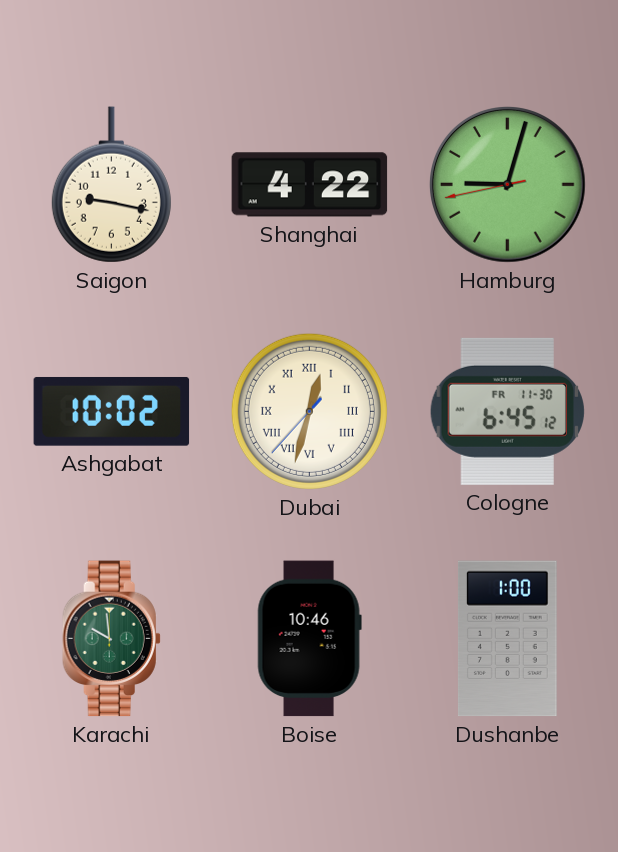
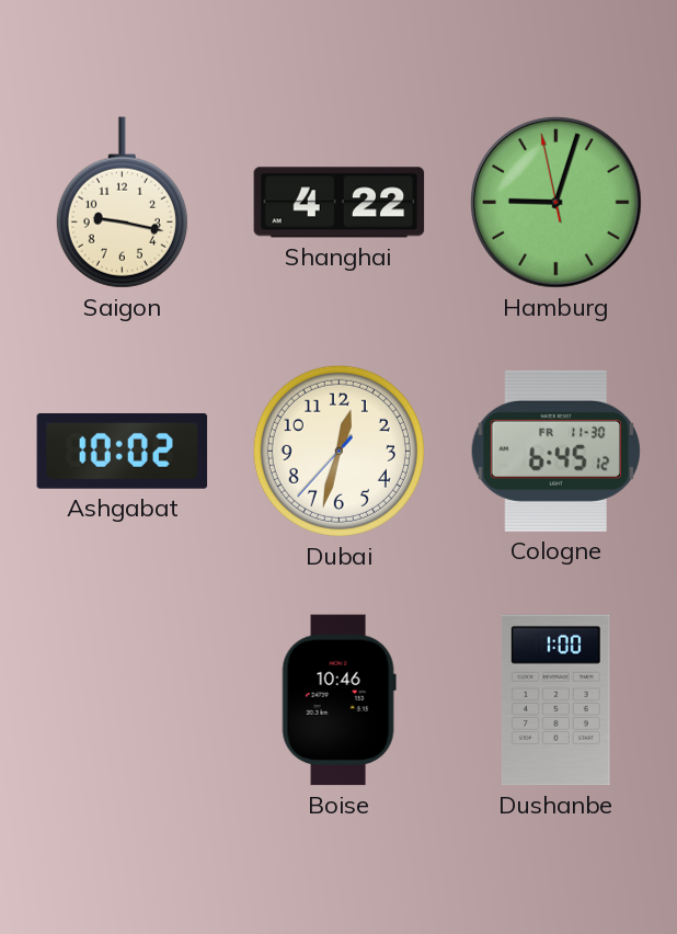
Hamburg: 9:02:43 -> 9:02:58 (556, 203)
Dubai numerals: Roman -> Arabic (338, 451)
Karachi: 9:59 -> none (111, 639)
